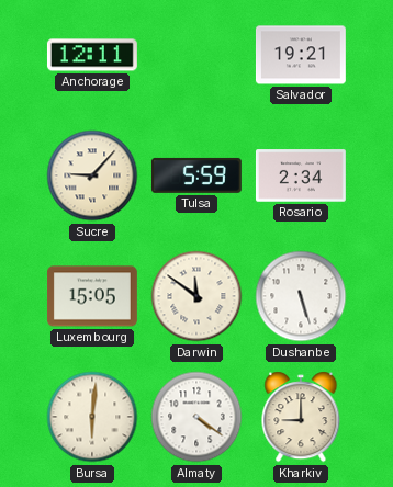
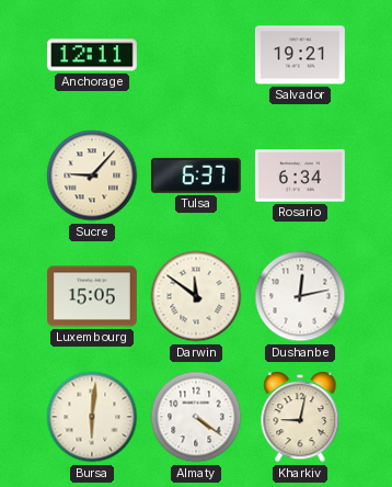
Tulsa: 5:59 -> 6:37 (196, 175)
Rosario: 2:34 -> 6:34 (300, 175)
Dushanbe: 5:27 -> 12:13 (300, 296)
Kharkiv: 9:00 -> 9:02 (300, 417)
